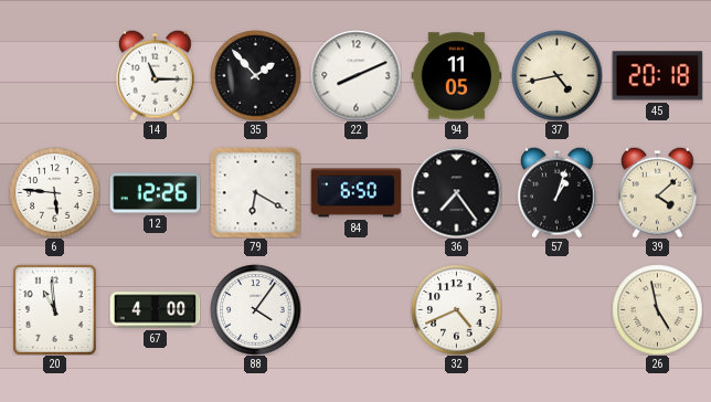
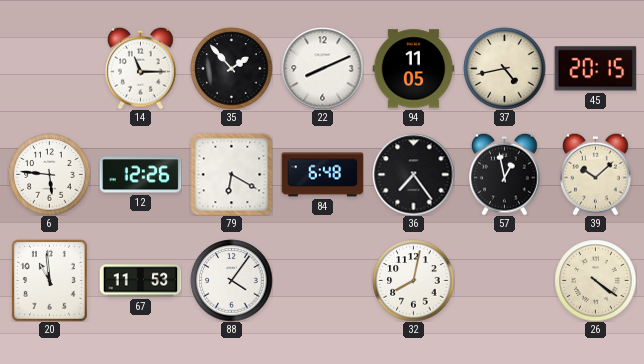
45: 20:18 -> 20:15 (595, 69)
84: 6:50 -> 6:48 (322, 175)
57: 1:03 -> 12:58 (505, 174)
39: 4:08 -> 10:08 (596, 174)
67: 4:00 -> 11:53 (140, 281)
32: 4:41 -> 8:02 (413, 280)
26: 4:58 -> 4:21 (595, 280)
